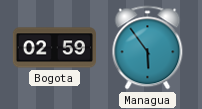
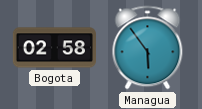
Bogota: 02:59 -> 02:58 (54, 48)
